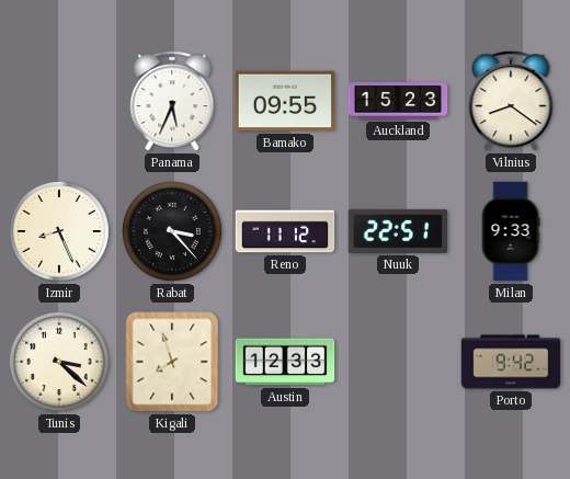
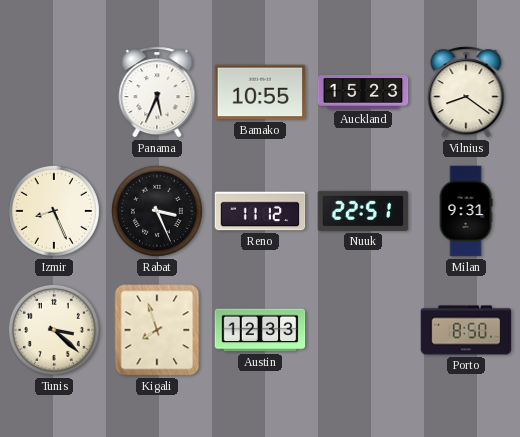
Bamako: 09:55 -> 10:55 (260, 92)
Rabat: 3:23 -> 3:26 (157, 211)
Milan: 9:33 -> 9:31 (466, 211)
Porto: 9:42 -> 8:50 (466, 330)
